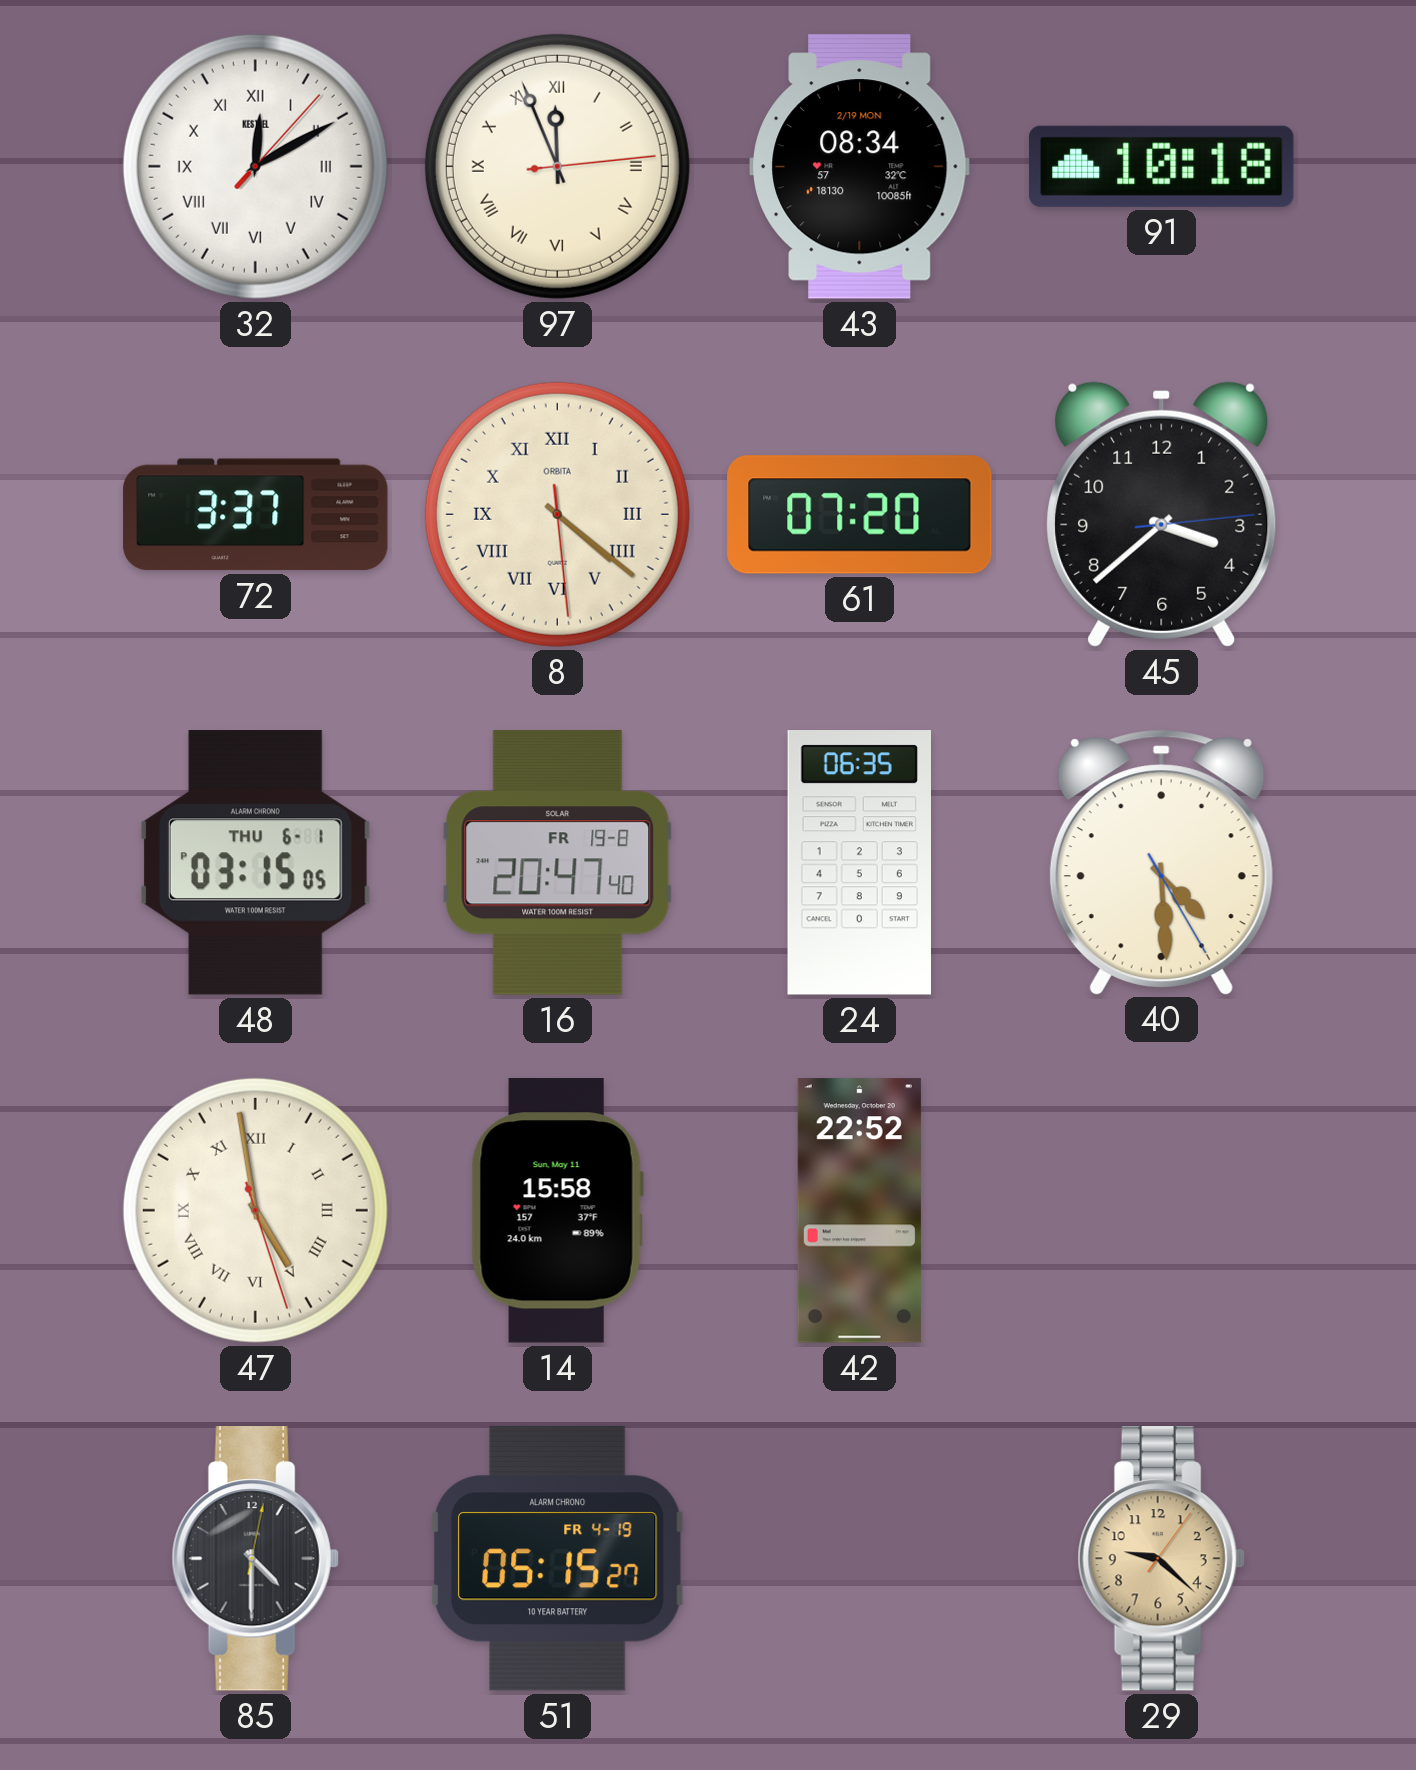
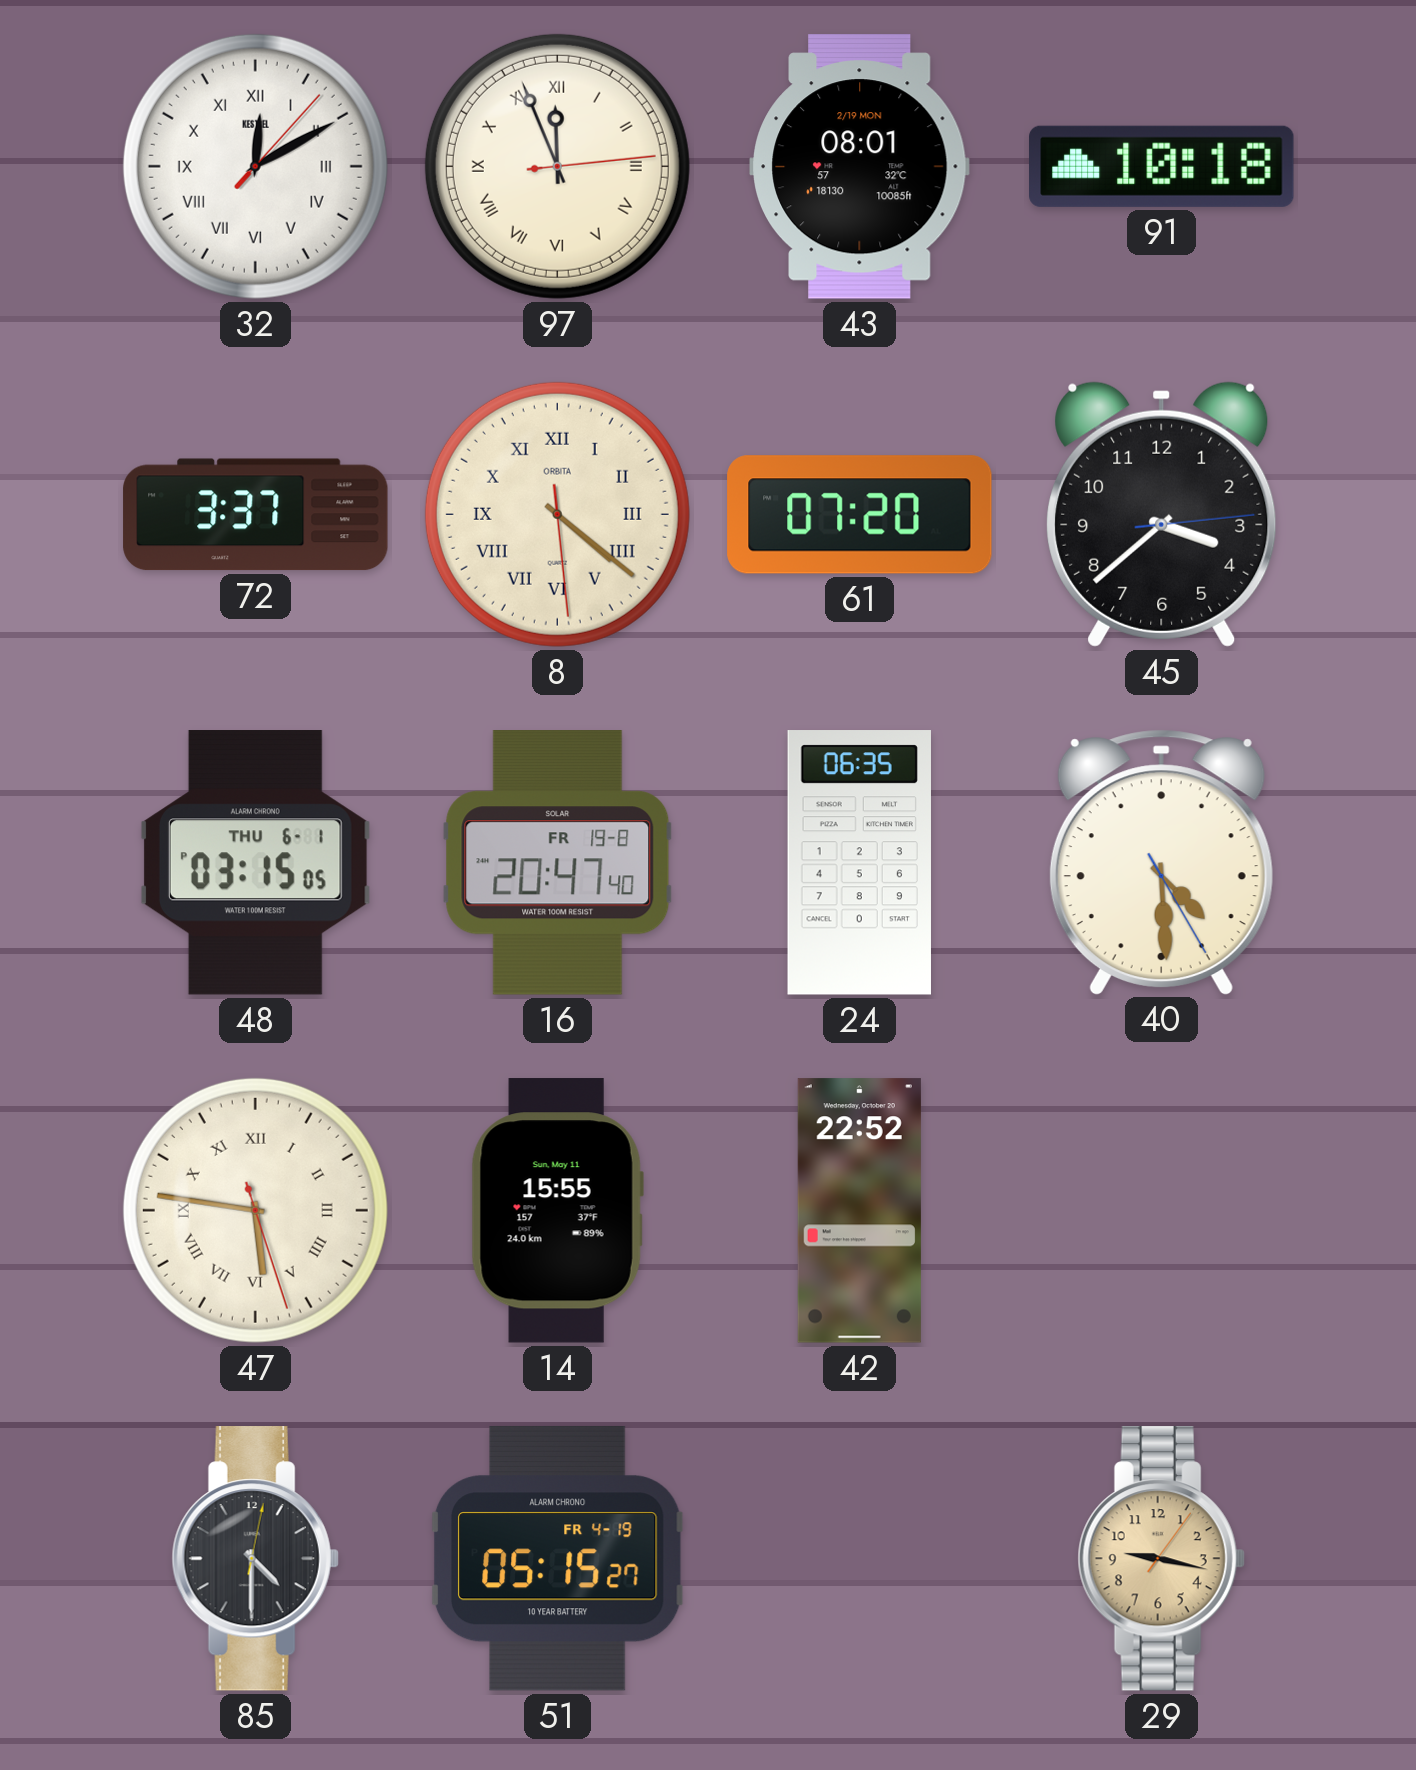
43: 08:34 -> 08:01 (860, 167)
47: 4:58 -> 5:46 (255, 1210)
14: 15:58 -> 15:55 (557, 1211)
29: 9:22 -> 9:17 (1161, 1559)
